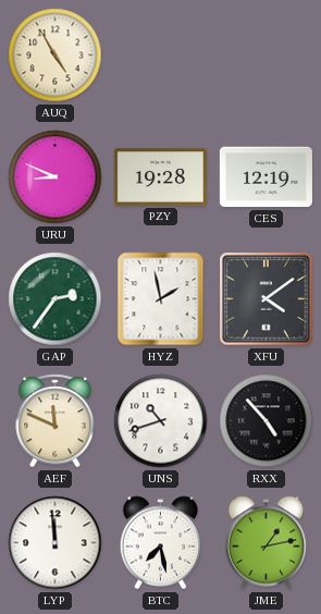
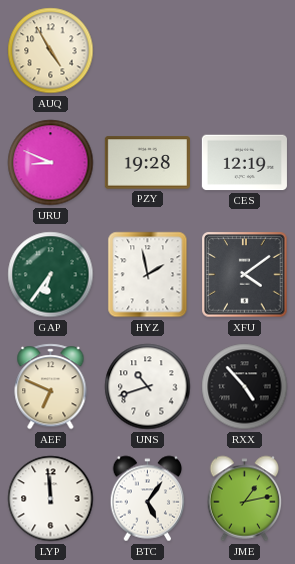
GAP: 2:36 -> 6:36 (51, 275)
AEF: 11:49 -> 6:49 (51, 387)
BTC: 7:28 -> 5:06 (148, 499)
